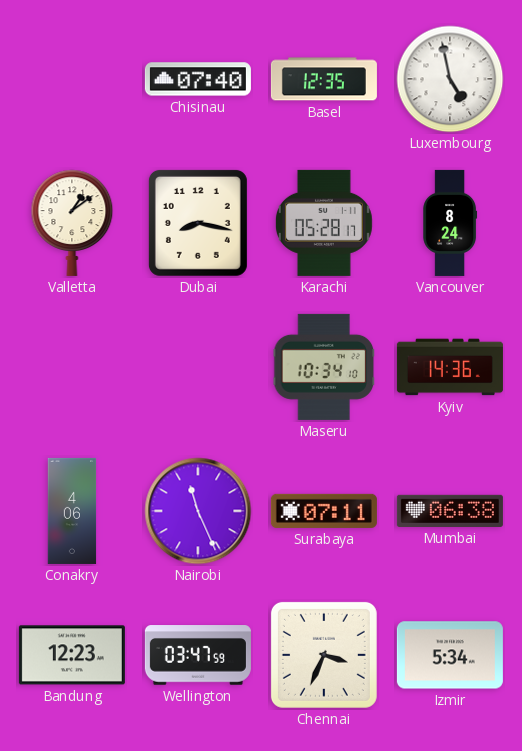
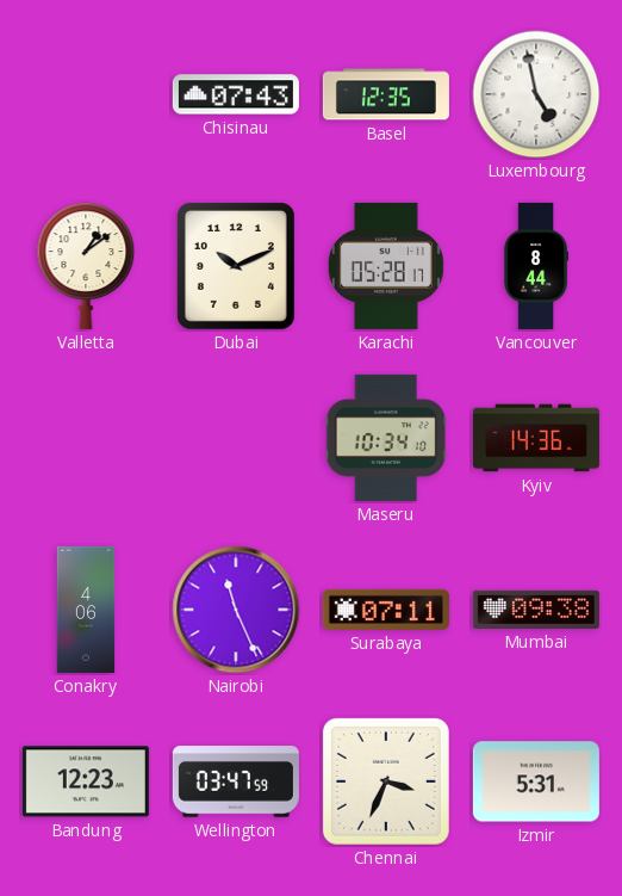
Chisinau: 07:40 -> 07:43 (236, 94)
Dubai: 8:17 -> 10:11 (236, 266)
Vancouver: 8:24 -> 8:44 (536, 266)
Mumbai: 06:38 -> 09:38 (536, 610)
Izmir: 5:34 -> 5:31 (536, 781)
